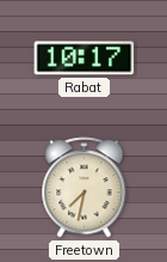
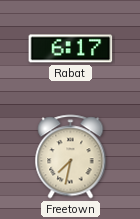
Rabat: 10:17 -> 6:17 (71, 49)
